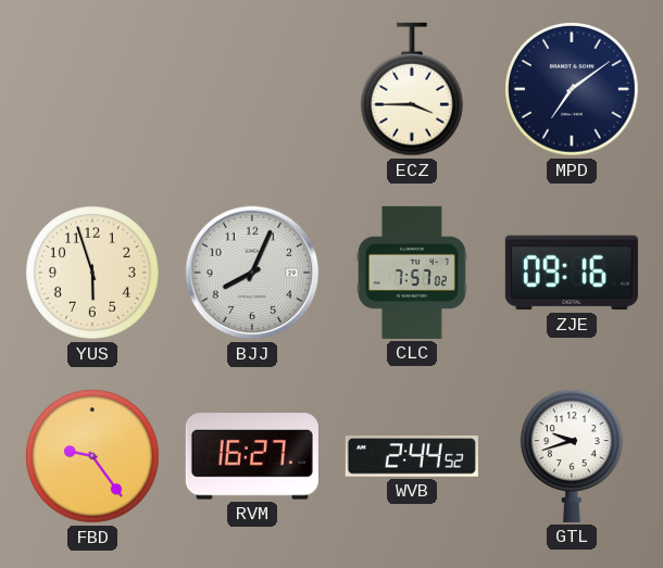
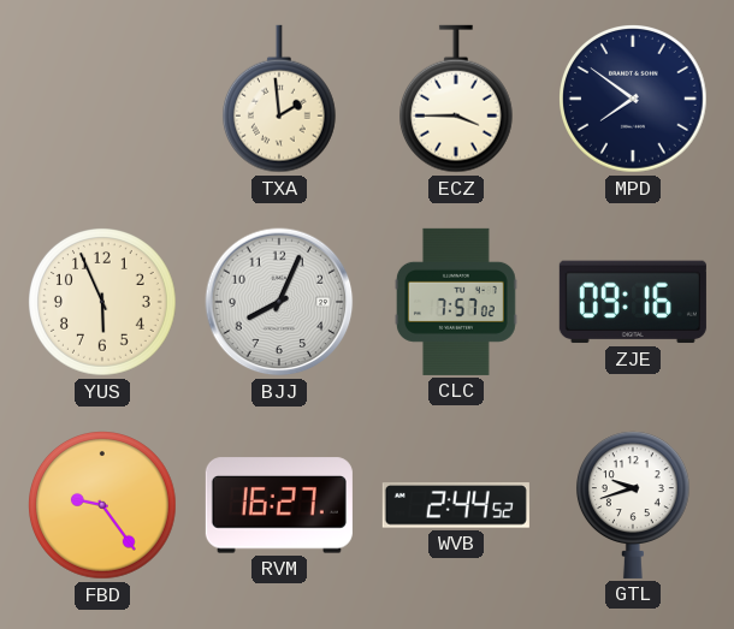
TXA: none -> 1:59 (279, 99)
MPD: 7:09 -> 7:51 (633, 99)
YUS: 5:57 -> 5:56 (102, 302)
